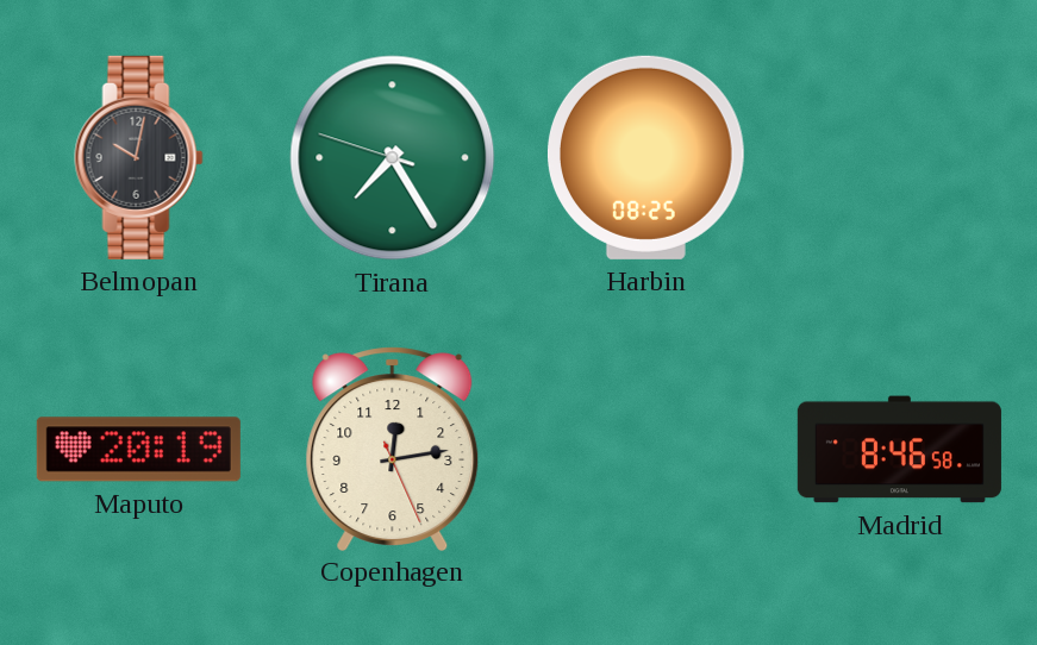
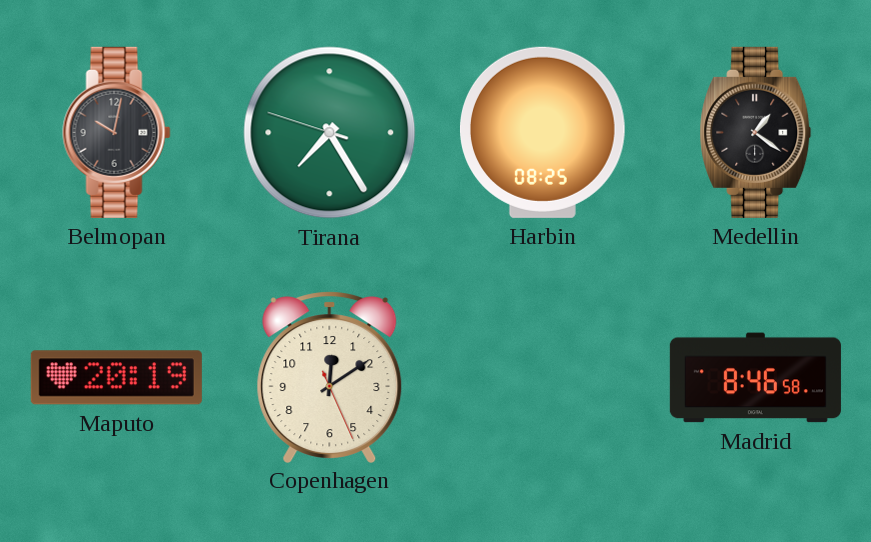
Medellin: none -> 1:21 (756, 132)
Copenhagen: 12:13 -> 12:09 (330, 377)
